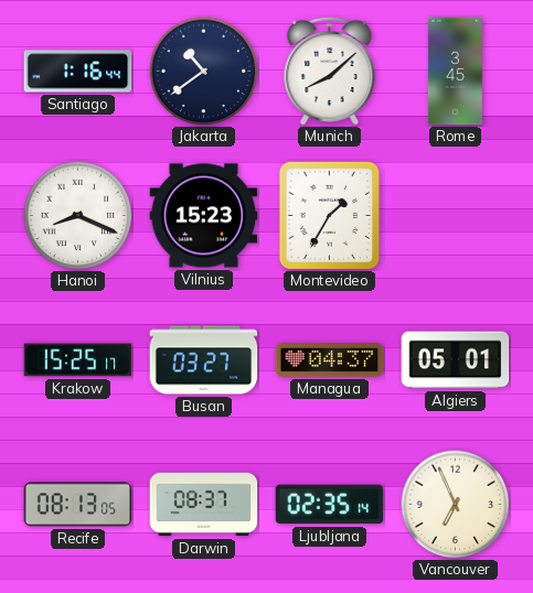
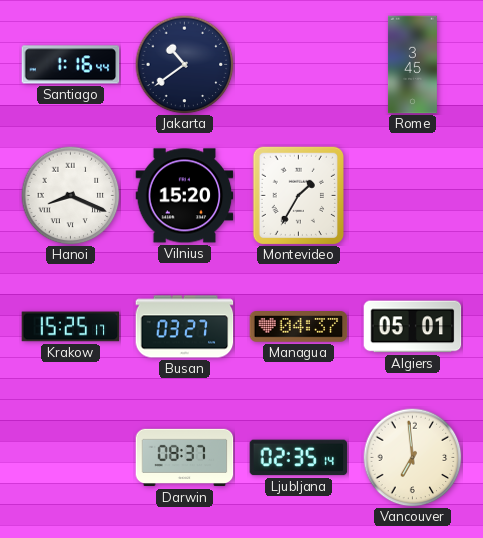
Munich: 8:08 -> none (330, 71)
Vilnius: 15:23 -> 15:20 (185, 196)
Recife: 08:13 -> none (78, 505)
Vancouver: 6:56 -> 6:59 (413, 458)
